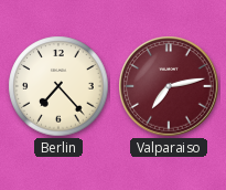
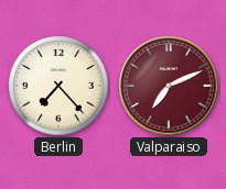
Valparaiso: 7:13 -> 7:11 (169, 86)
